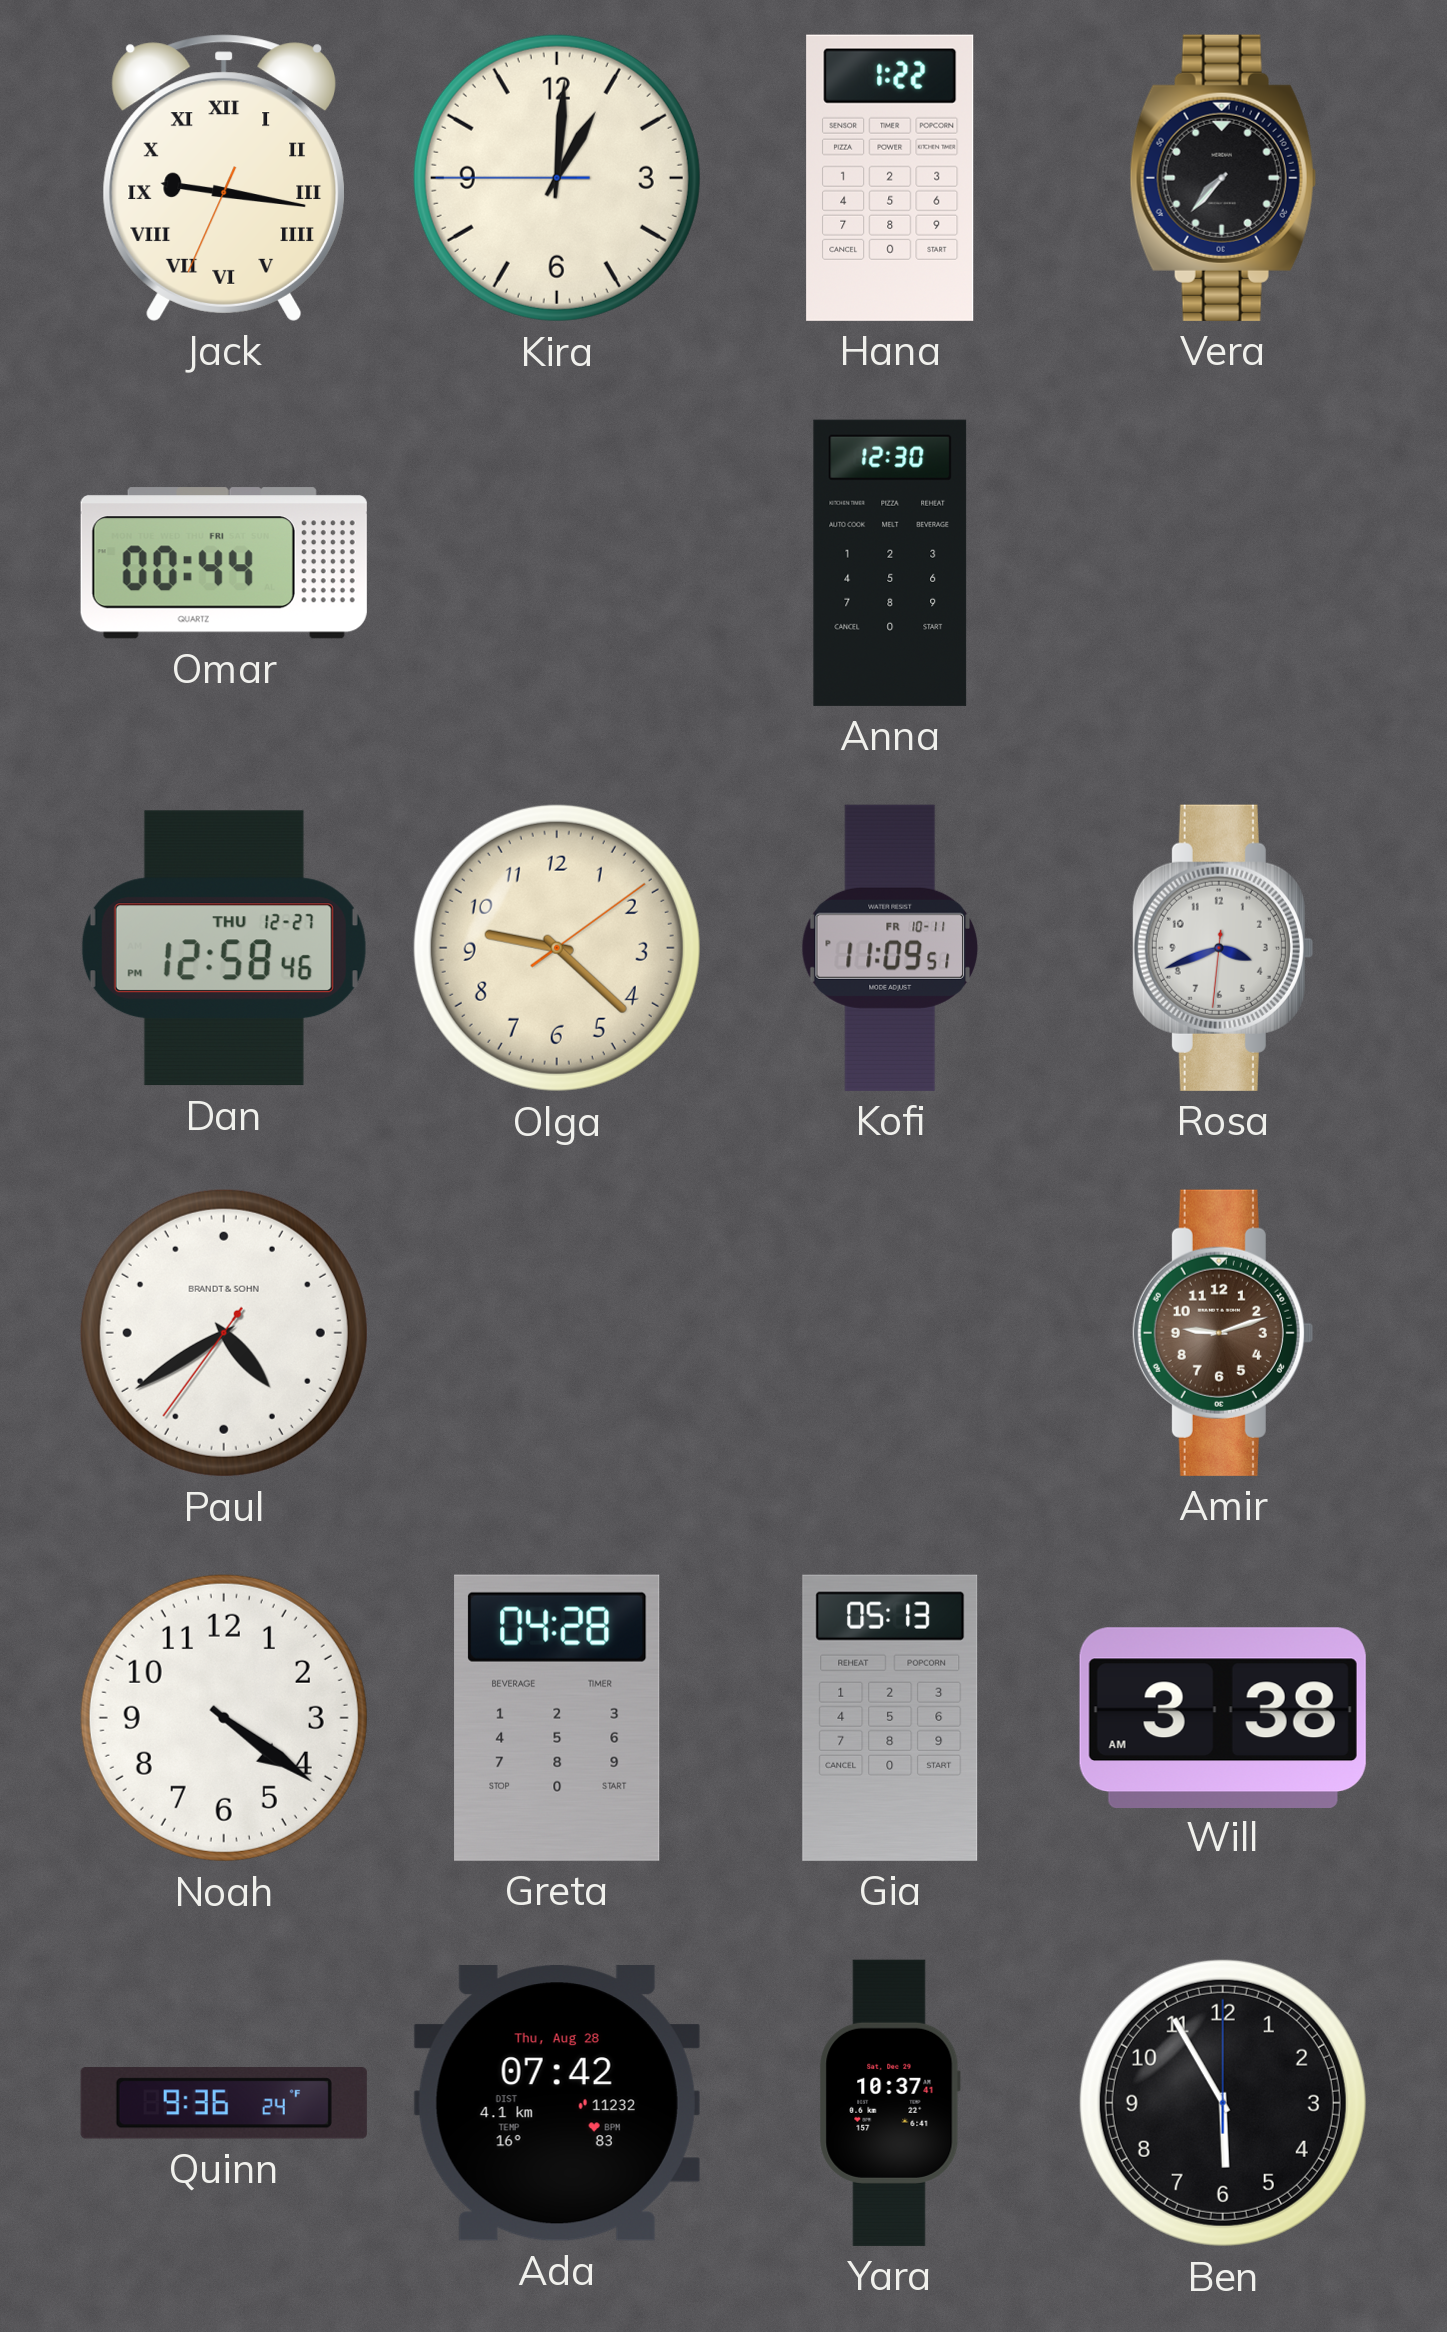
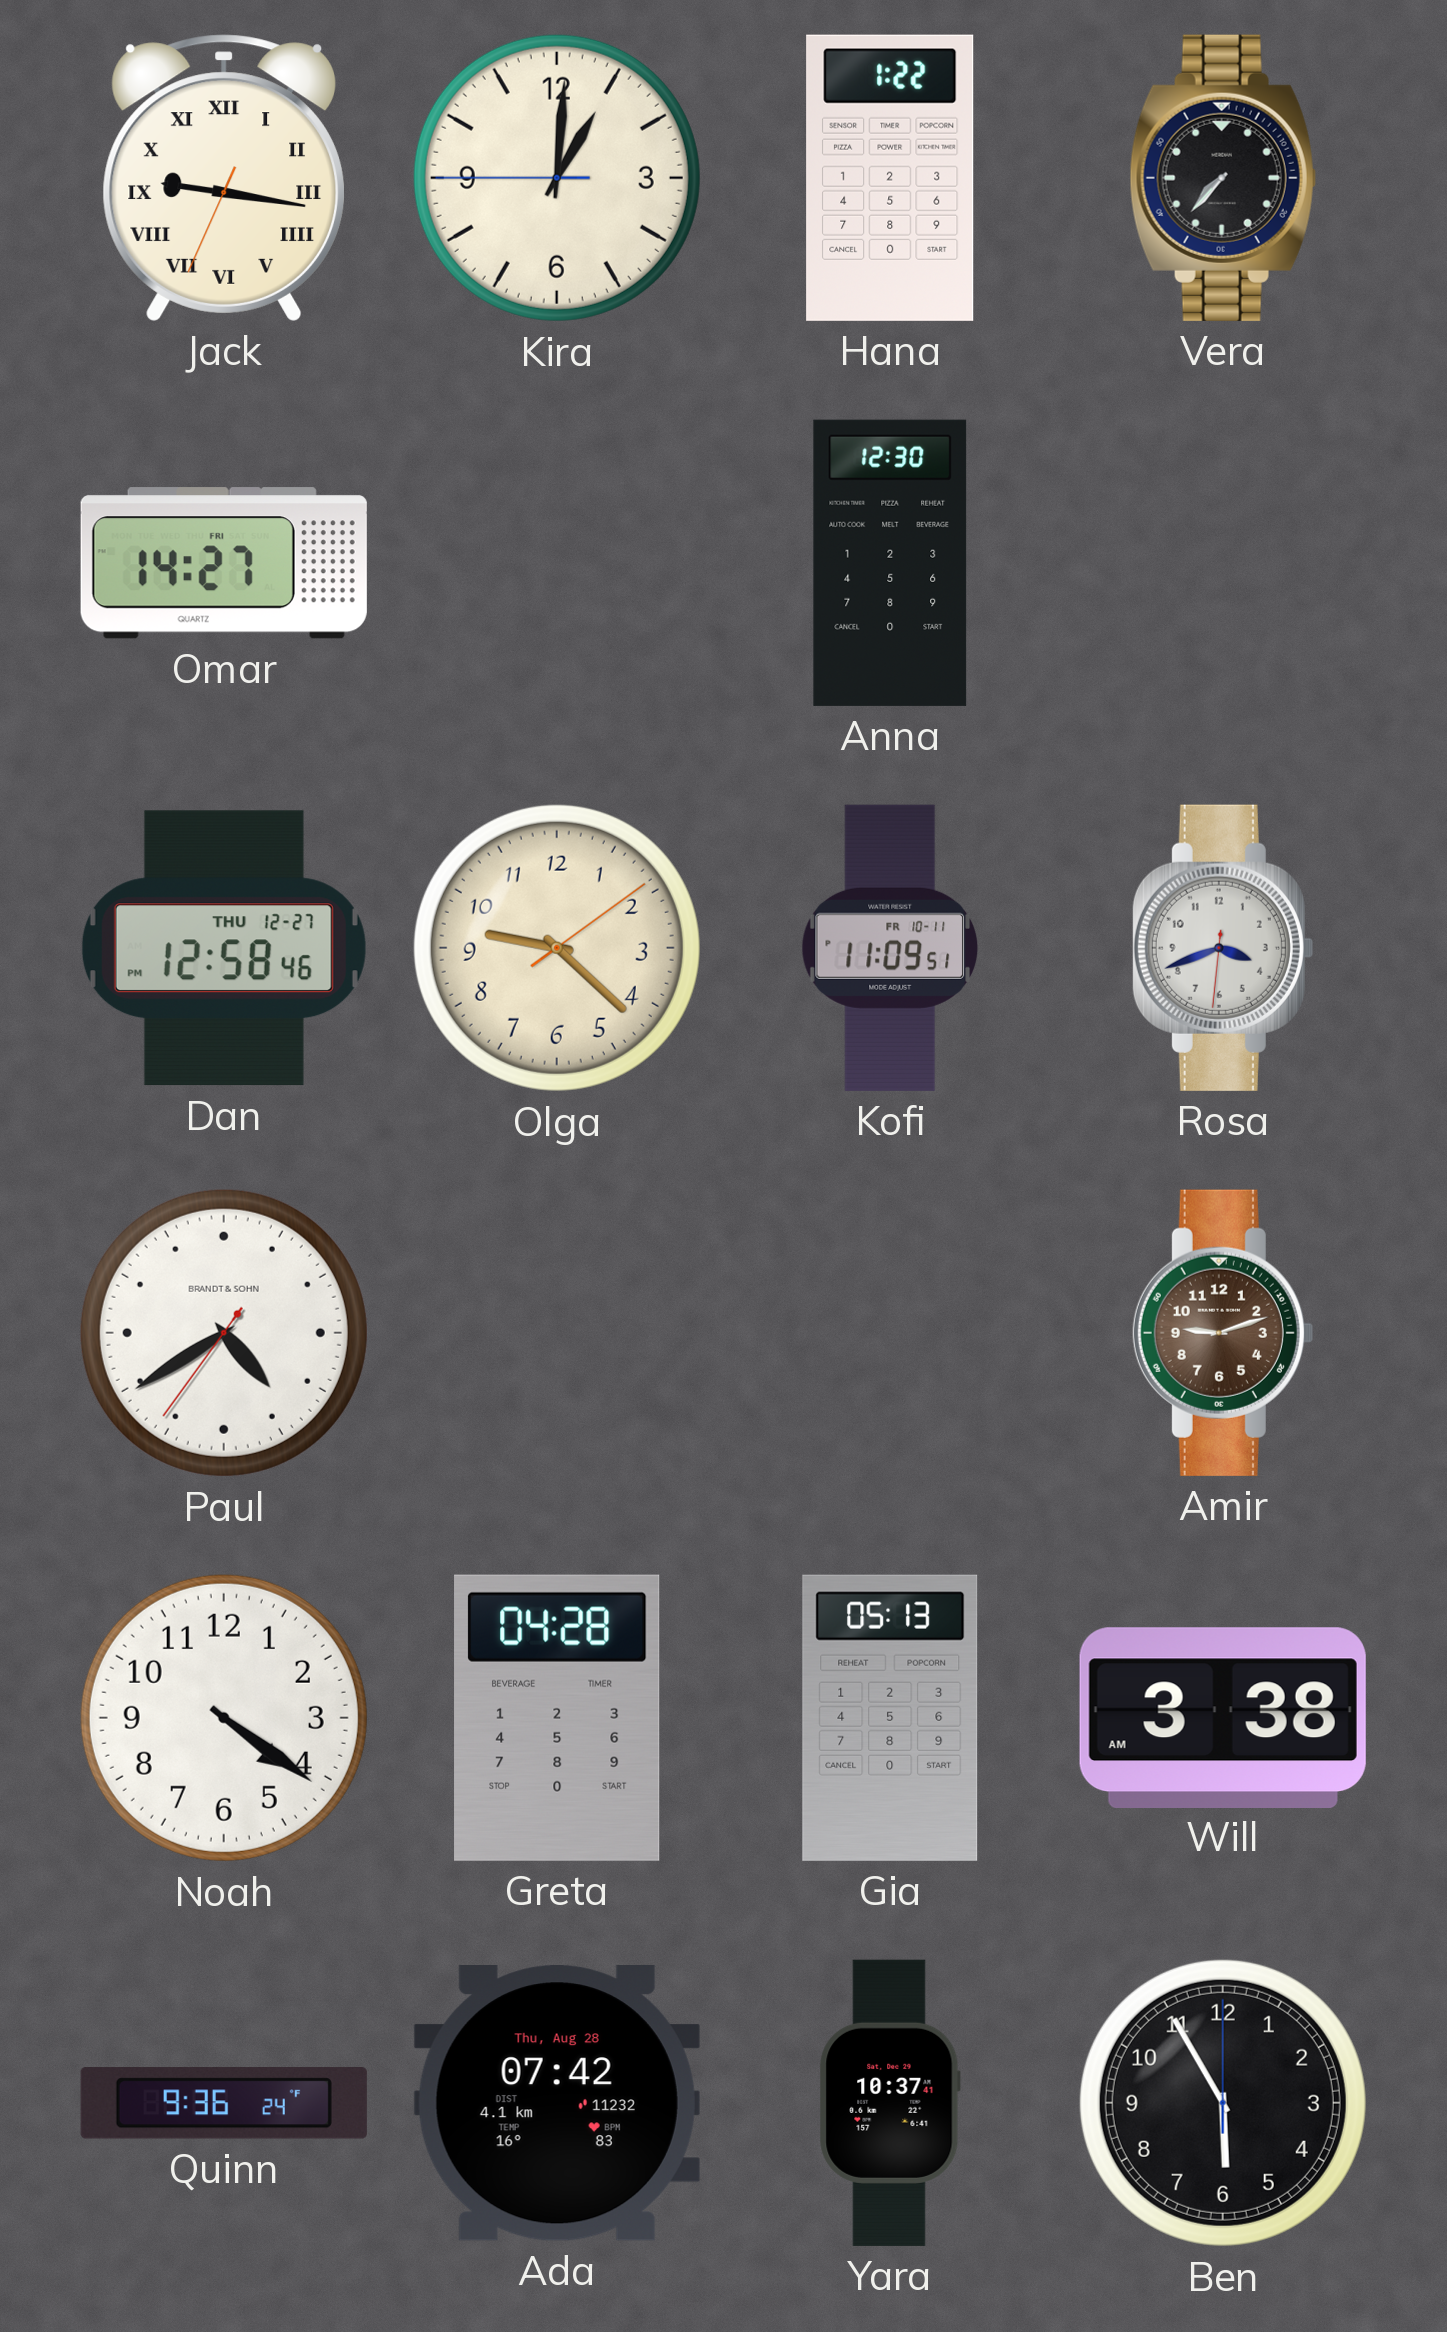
Omar: 00:44 -> 14:27 (224, 563)
